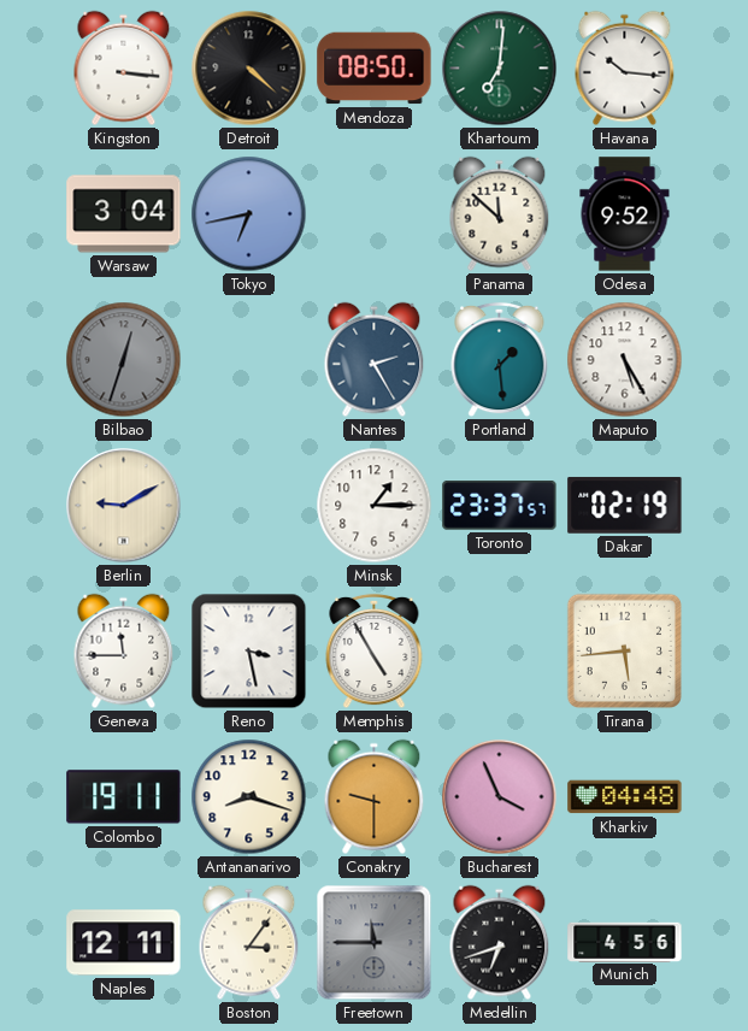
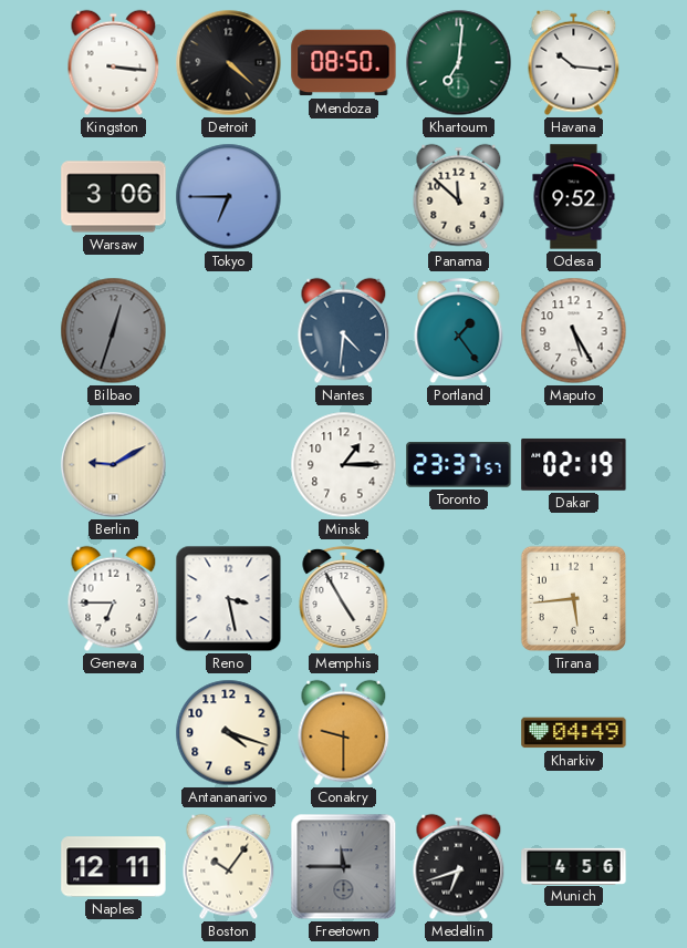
Warsaw: 3:04 -> 3:06 (114, 197)
Tokyo: 6:43 -> 6:45 (229, 197)
Nantes: 2:25 -> 4:31 (344, 331)
Portland: 1:29 -> 1:24 (459, 331)
Geneva: 11:45 -> 6:45 (114, 599)
Colombo: 19:11 -> none (124, 797)
Antananarivo: 8:18 -> 4:18 (229, 733)
Bucharest: 3:56 -> none (500, 797)
Kharkiv: 04:48 -> 04:49 (574, 733)
Boston: 3:06 -> 10:06 (229, 867)
